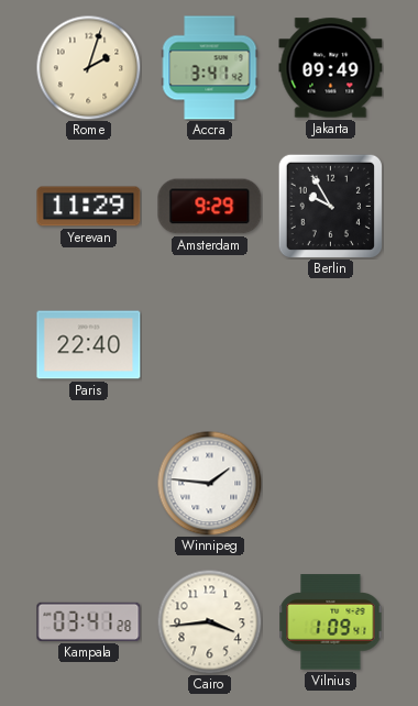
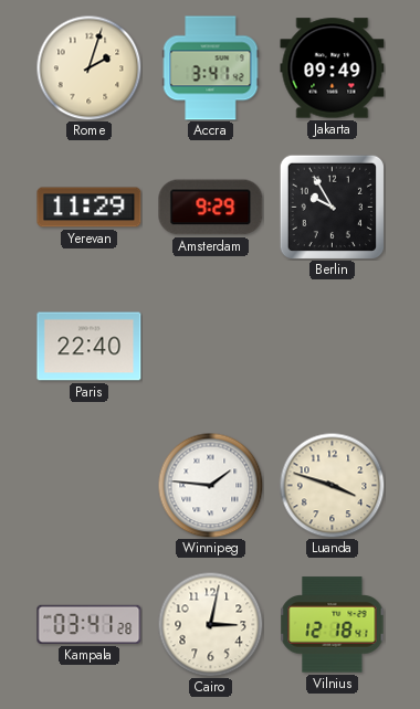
Luanda: none -> 3:48 (332, 485)
Cairo: 3:44 -> 3:02 (210, 624)
Vilnius: 1:09 -> 12:18 (333, 625)
